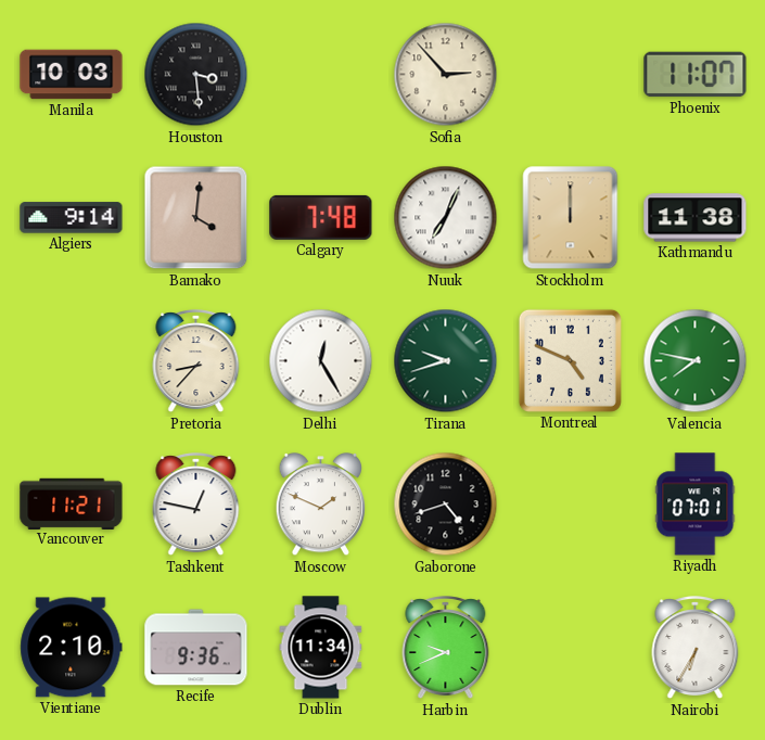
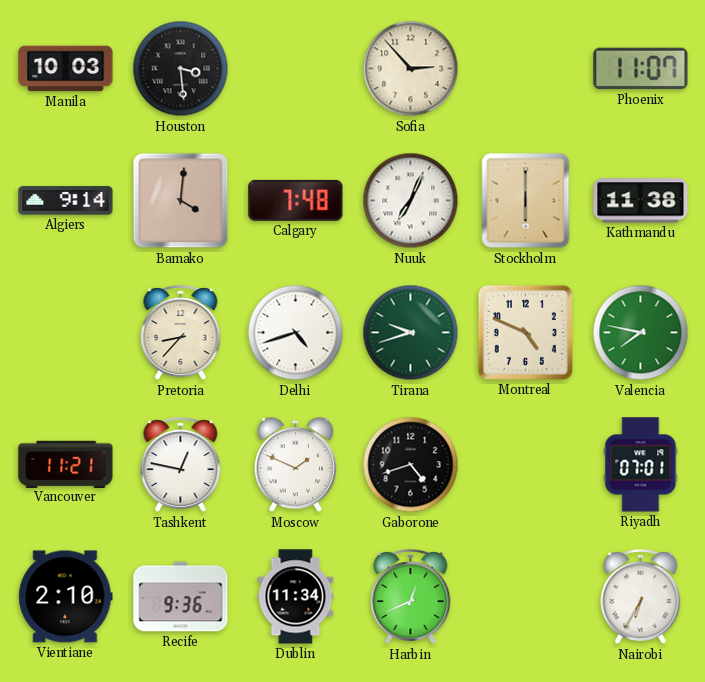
Stockholm: 12:00 -> 6:00 (526, 201)
Delhi: 12:25 -> 4:42 (296, 333)
Harbin: 9:41 -> 12:41 (411, 597)
